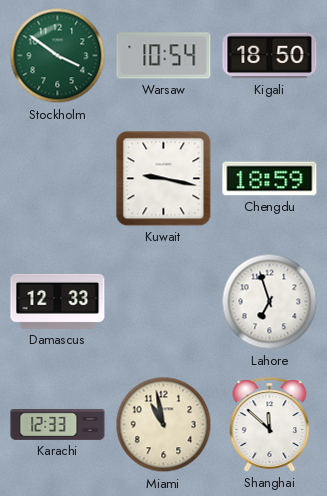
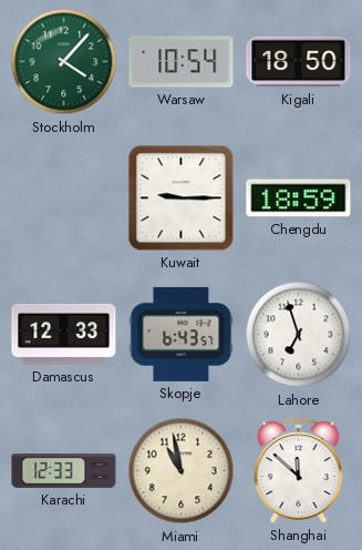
Stockholm: 3:51 -> 4:07 (64, 62)
Kuwait: 9:17 -> 9:15 (182, 198)
Skopje: none -> 6:43 (182, 334)
